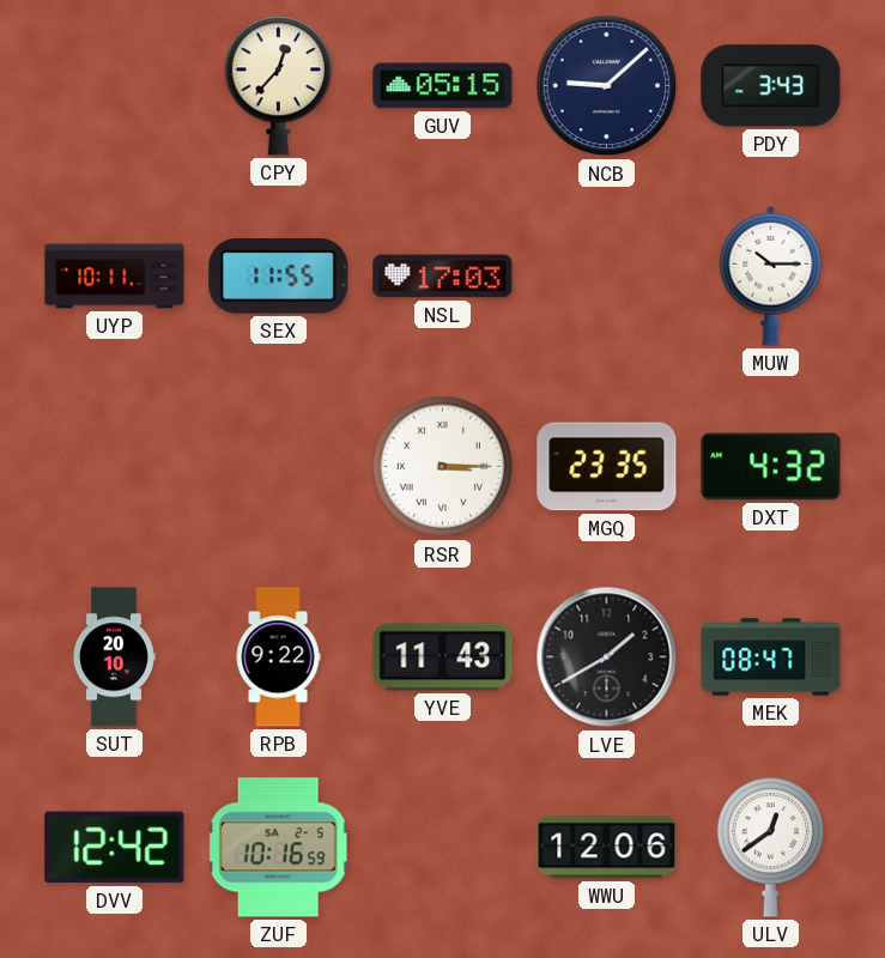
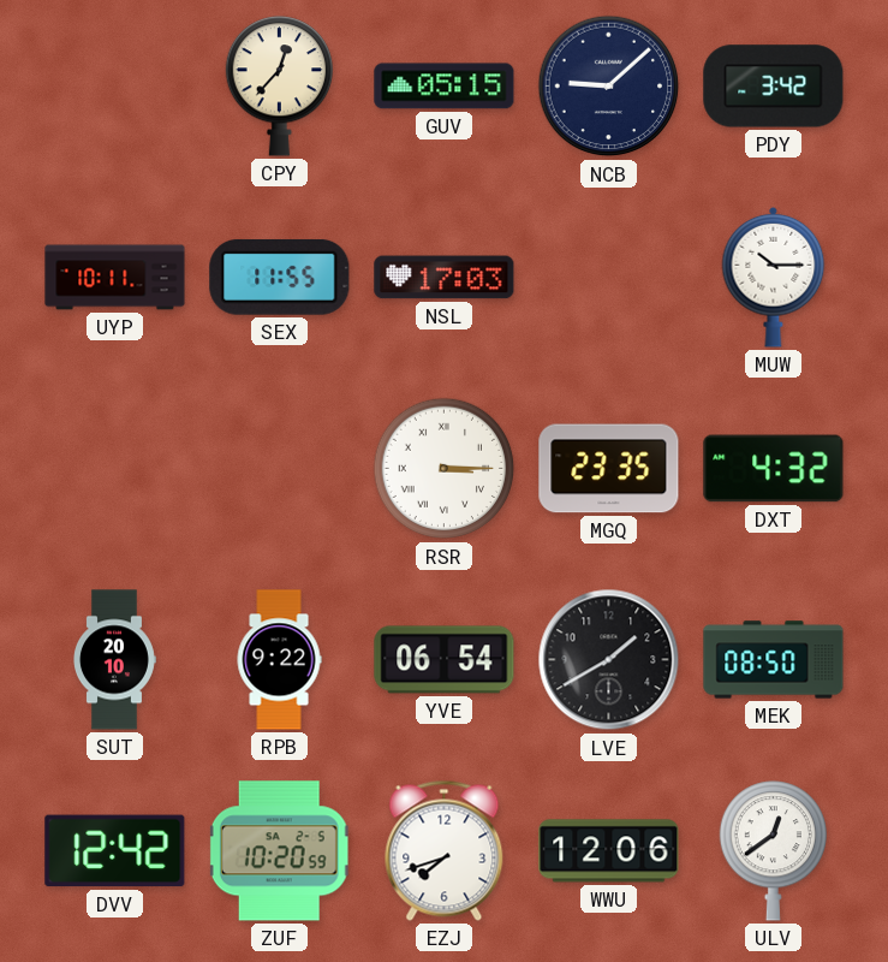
PDY: 3:43 -> 3:42 (774, 87)
YVE: 11:43 -> 06:54 (445, 660)
MEK: 08:47 -> 08:50 (774, 660)
ZUF: 10:16 -> 10:20 (279, 851)
EZJ: none -> 7:42 (445, 850)
